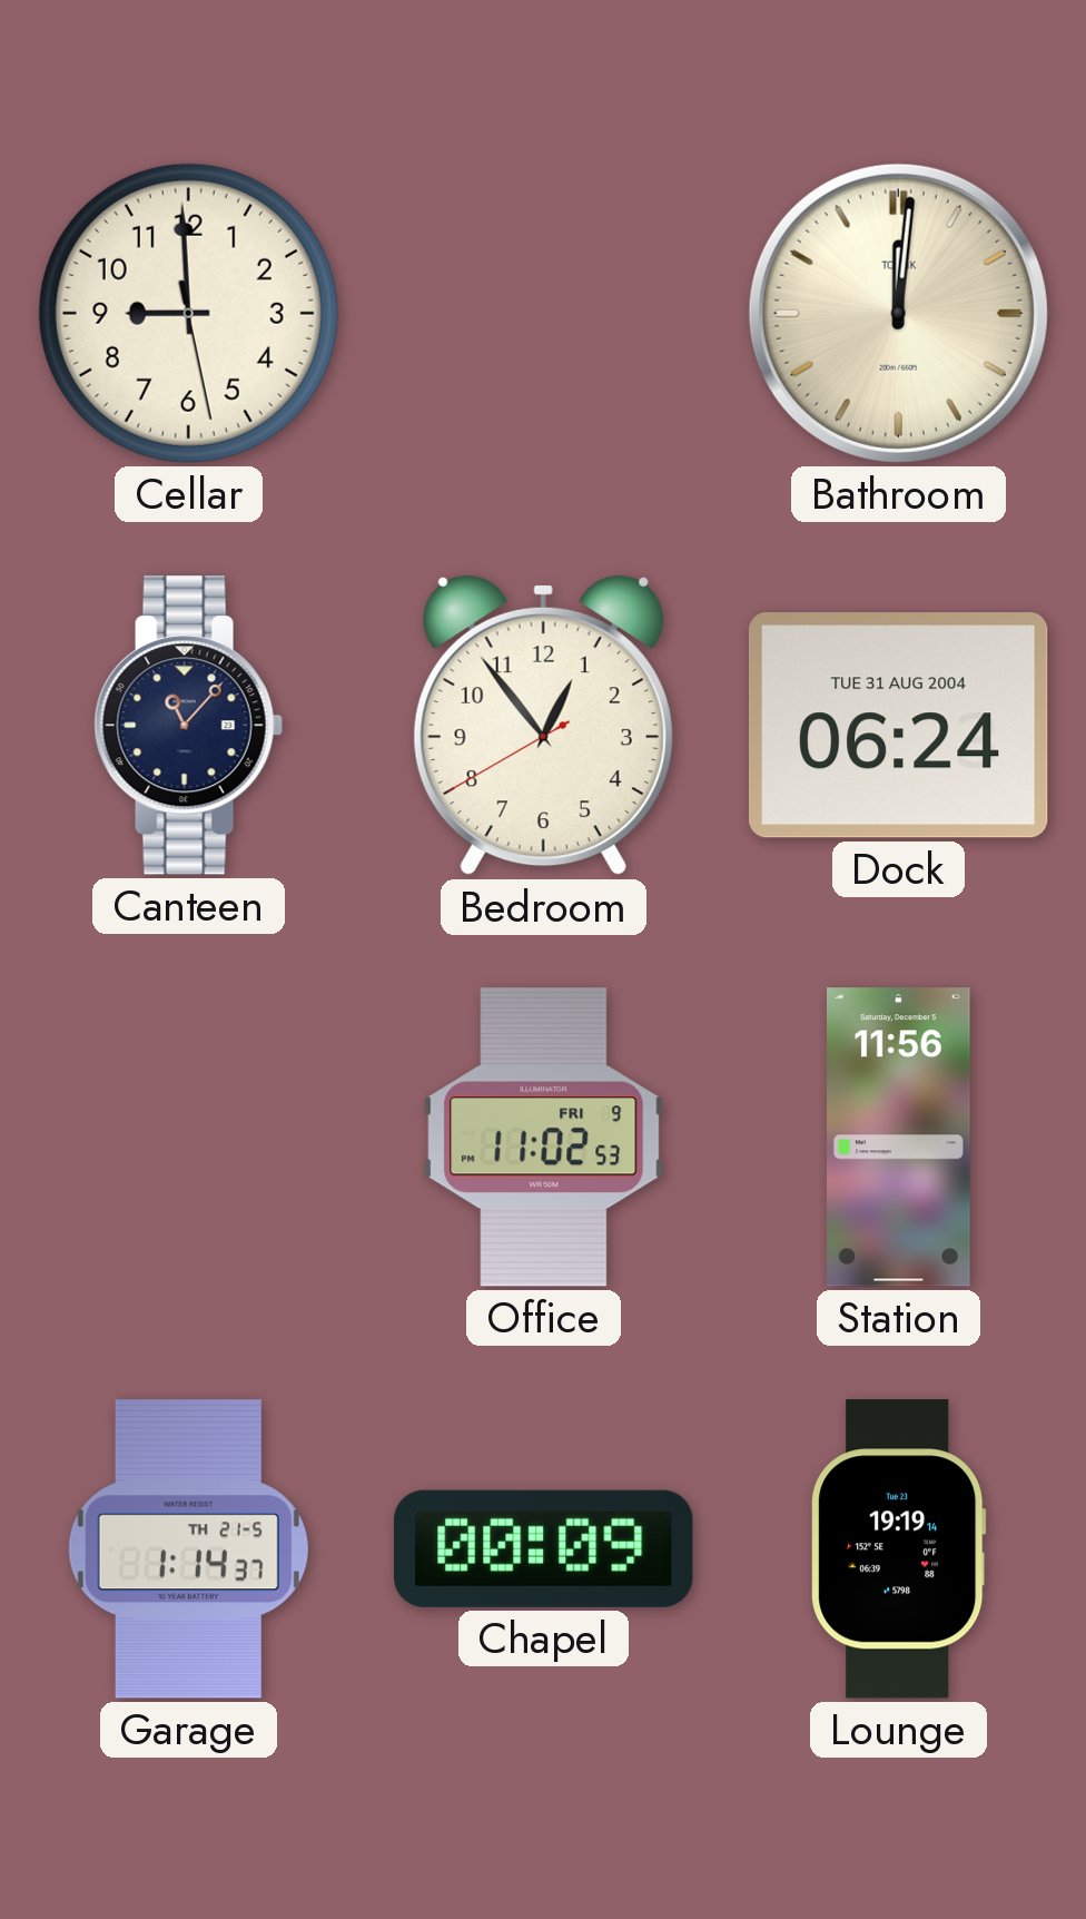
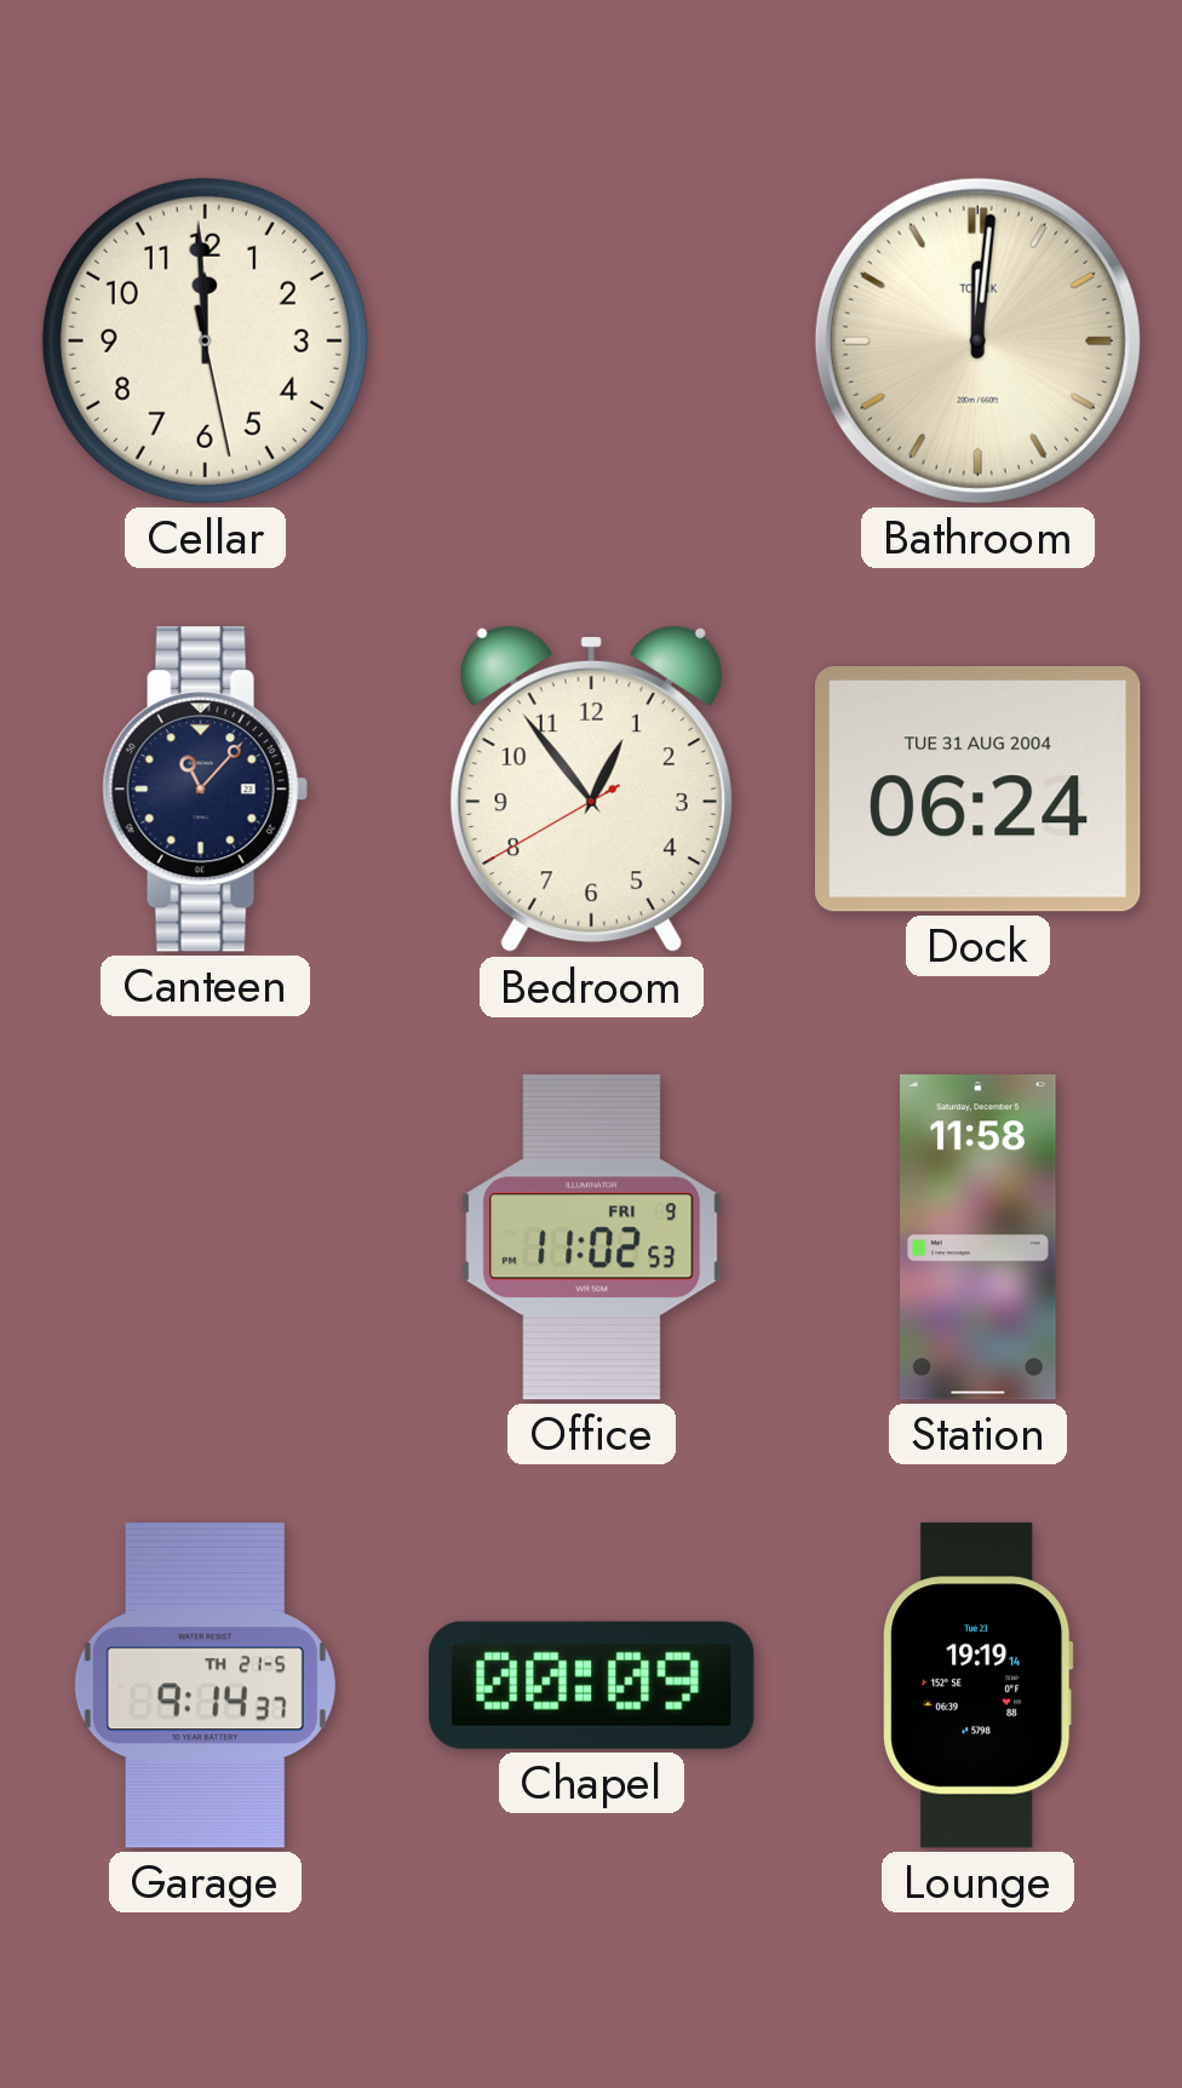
Cellar: 8:59 -> 11:59 (205, 340)
Station: 11:56 -> 11:58 (979, 1238)
Garage: 1:14 -> 9:14 (205, 1686)
